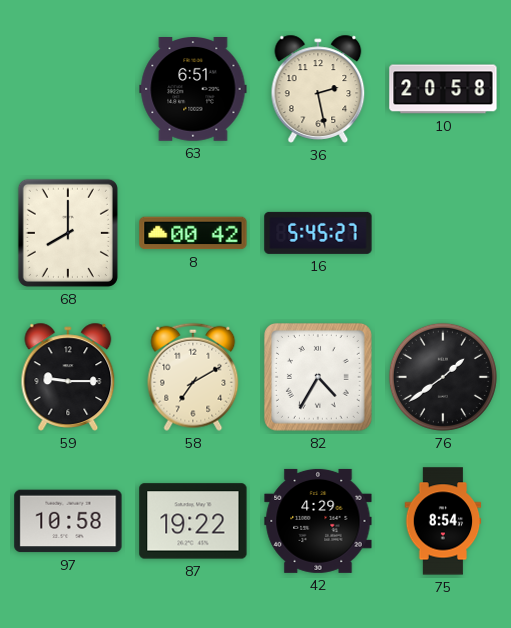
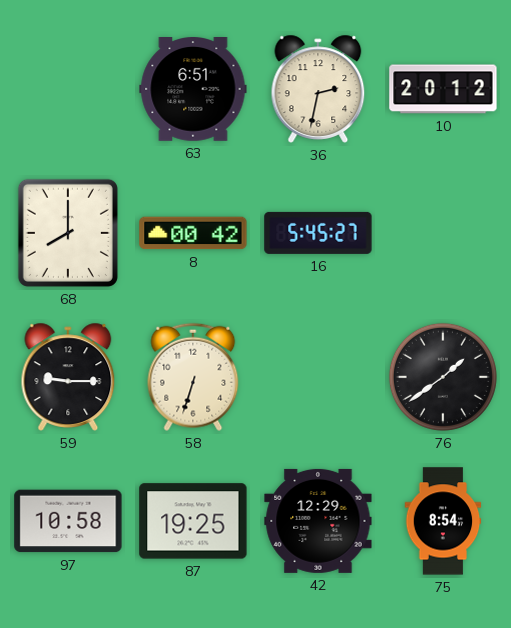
36: 2:28 -> 2:32 (318, 89)
10: 20:58 -> 20:12 (443, 89)
58: 7:10 -> 6:33 (193, 377)
82: 4:35 -> none (318, 377)
87: 19:22 -> 19:25 (193, 521)
42: 4:29 -> 12:29 (318, 521)
